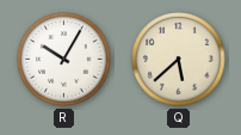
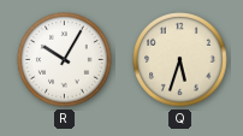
Q: 5:38 -> 5:33 (180, 60)
